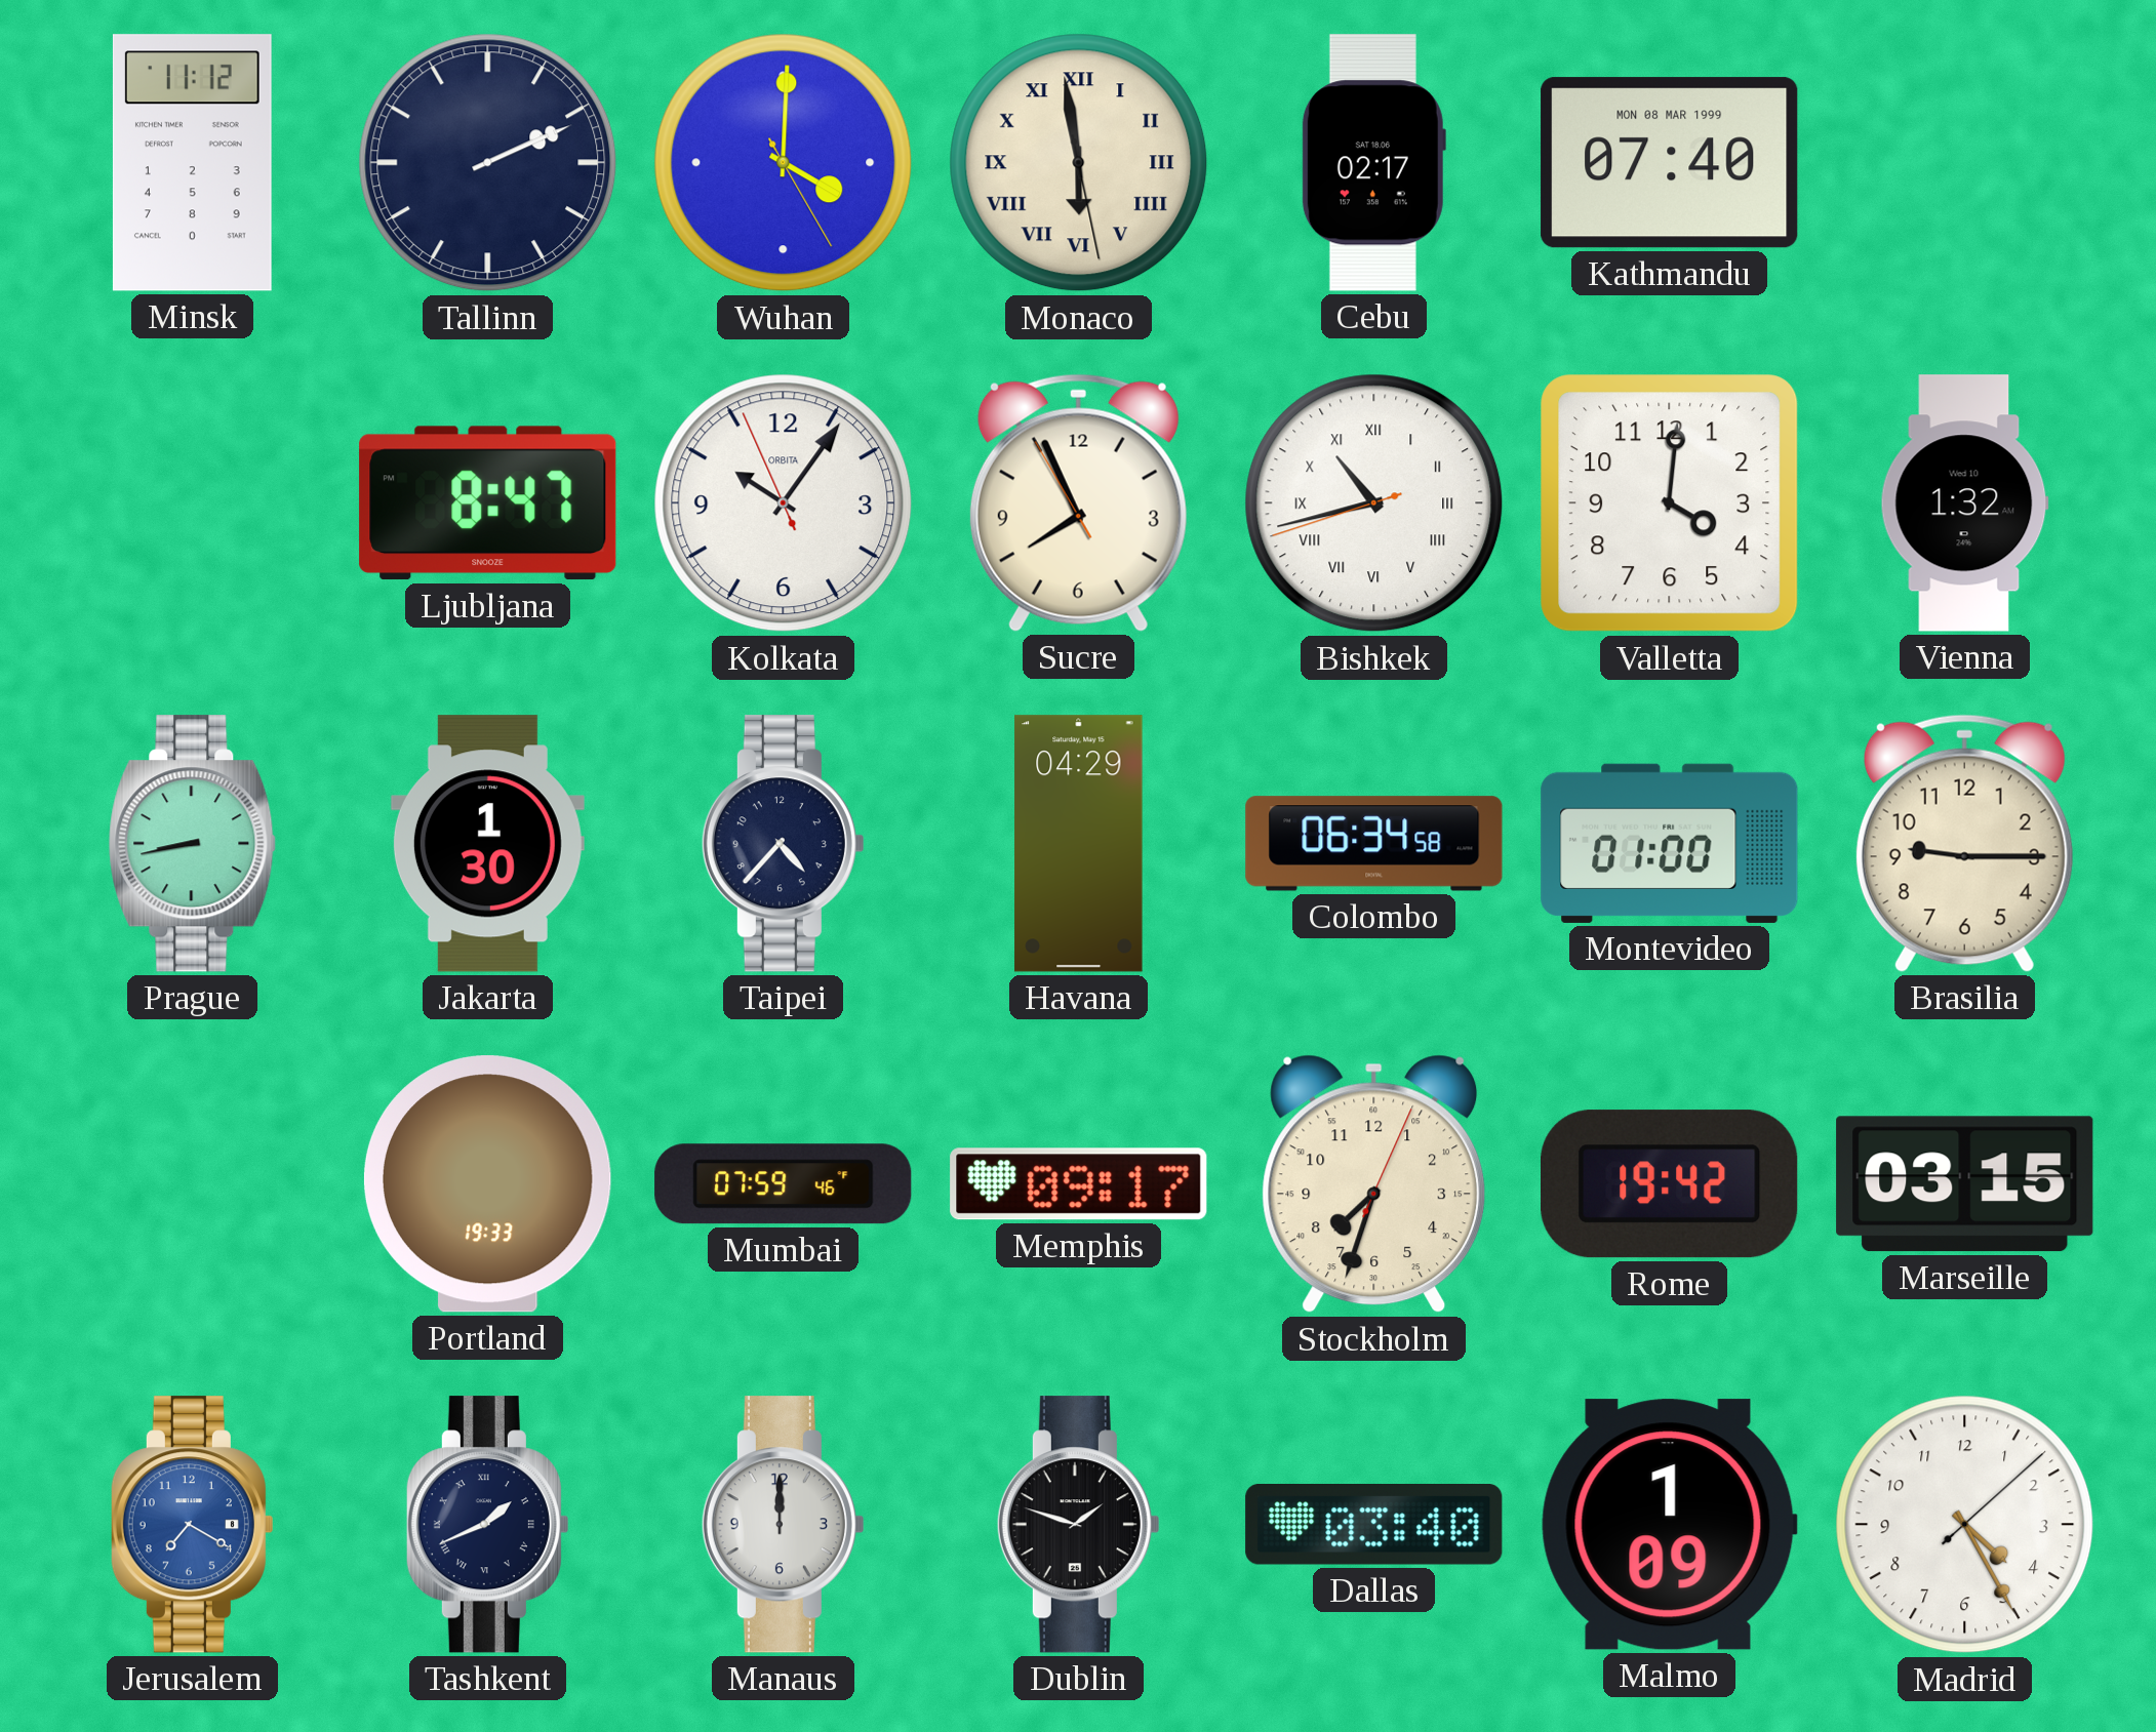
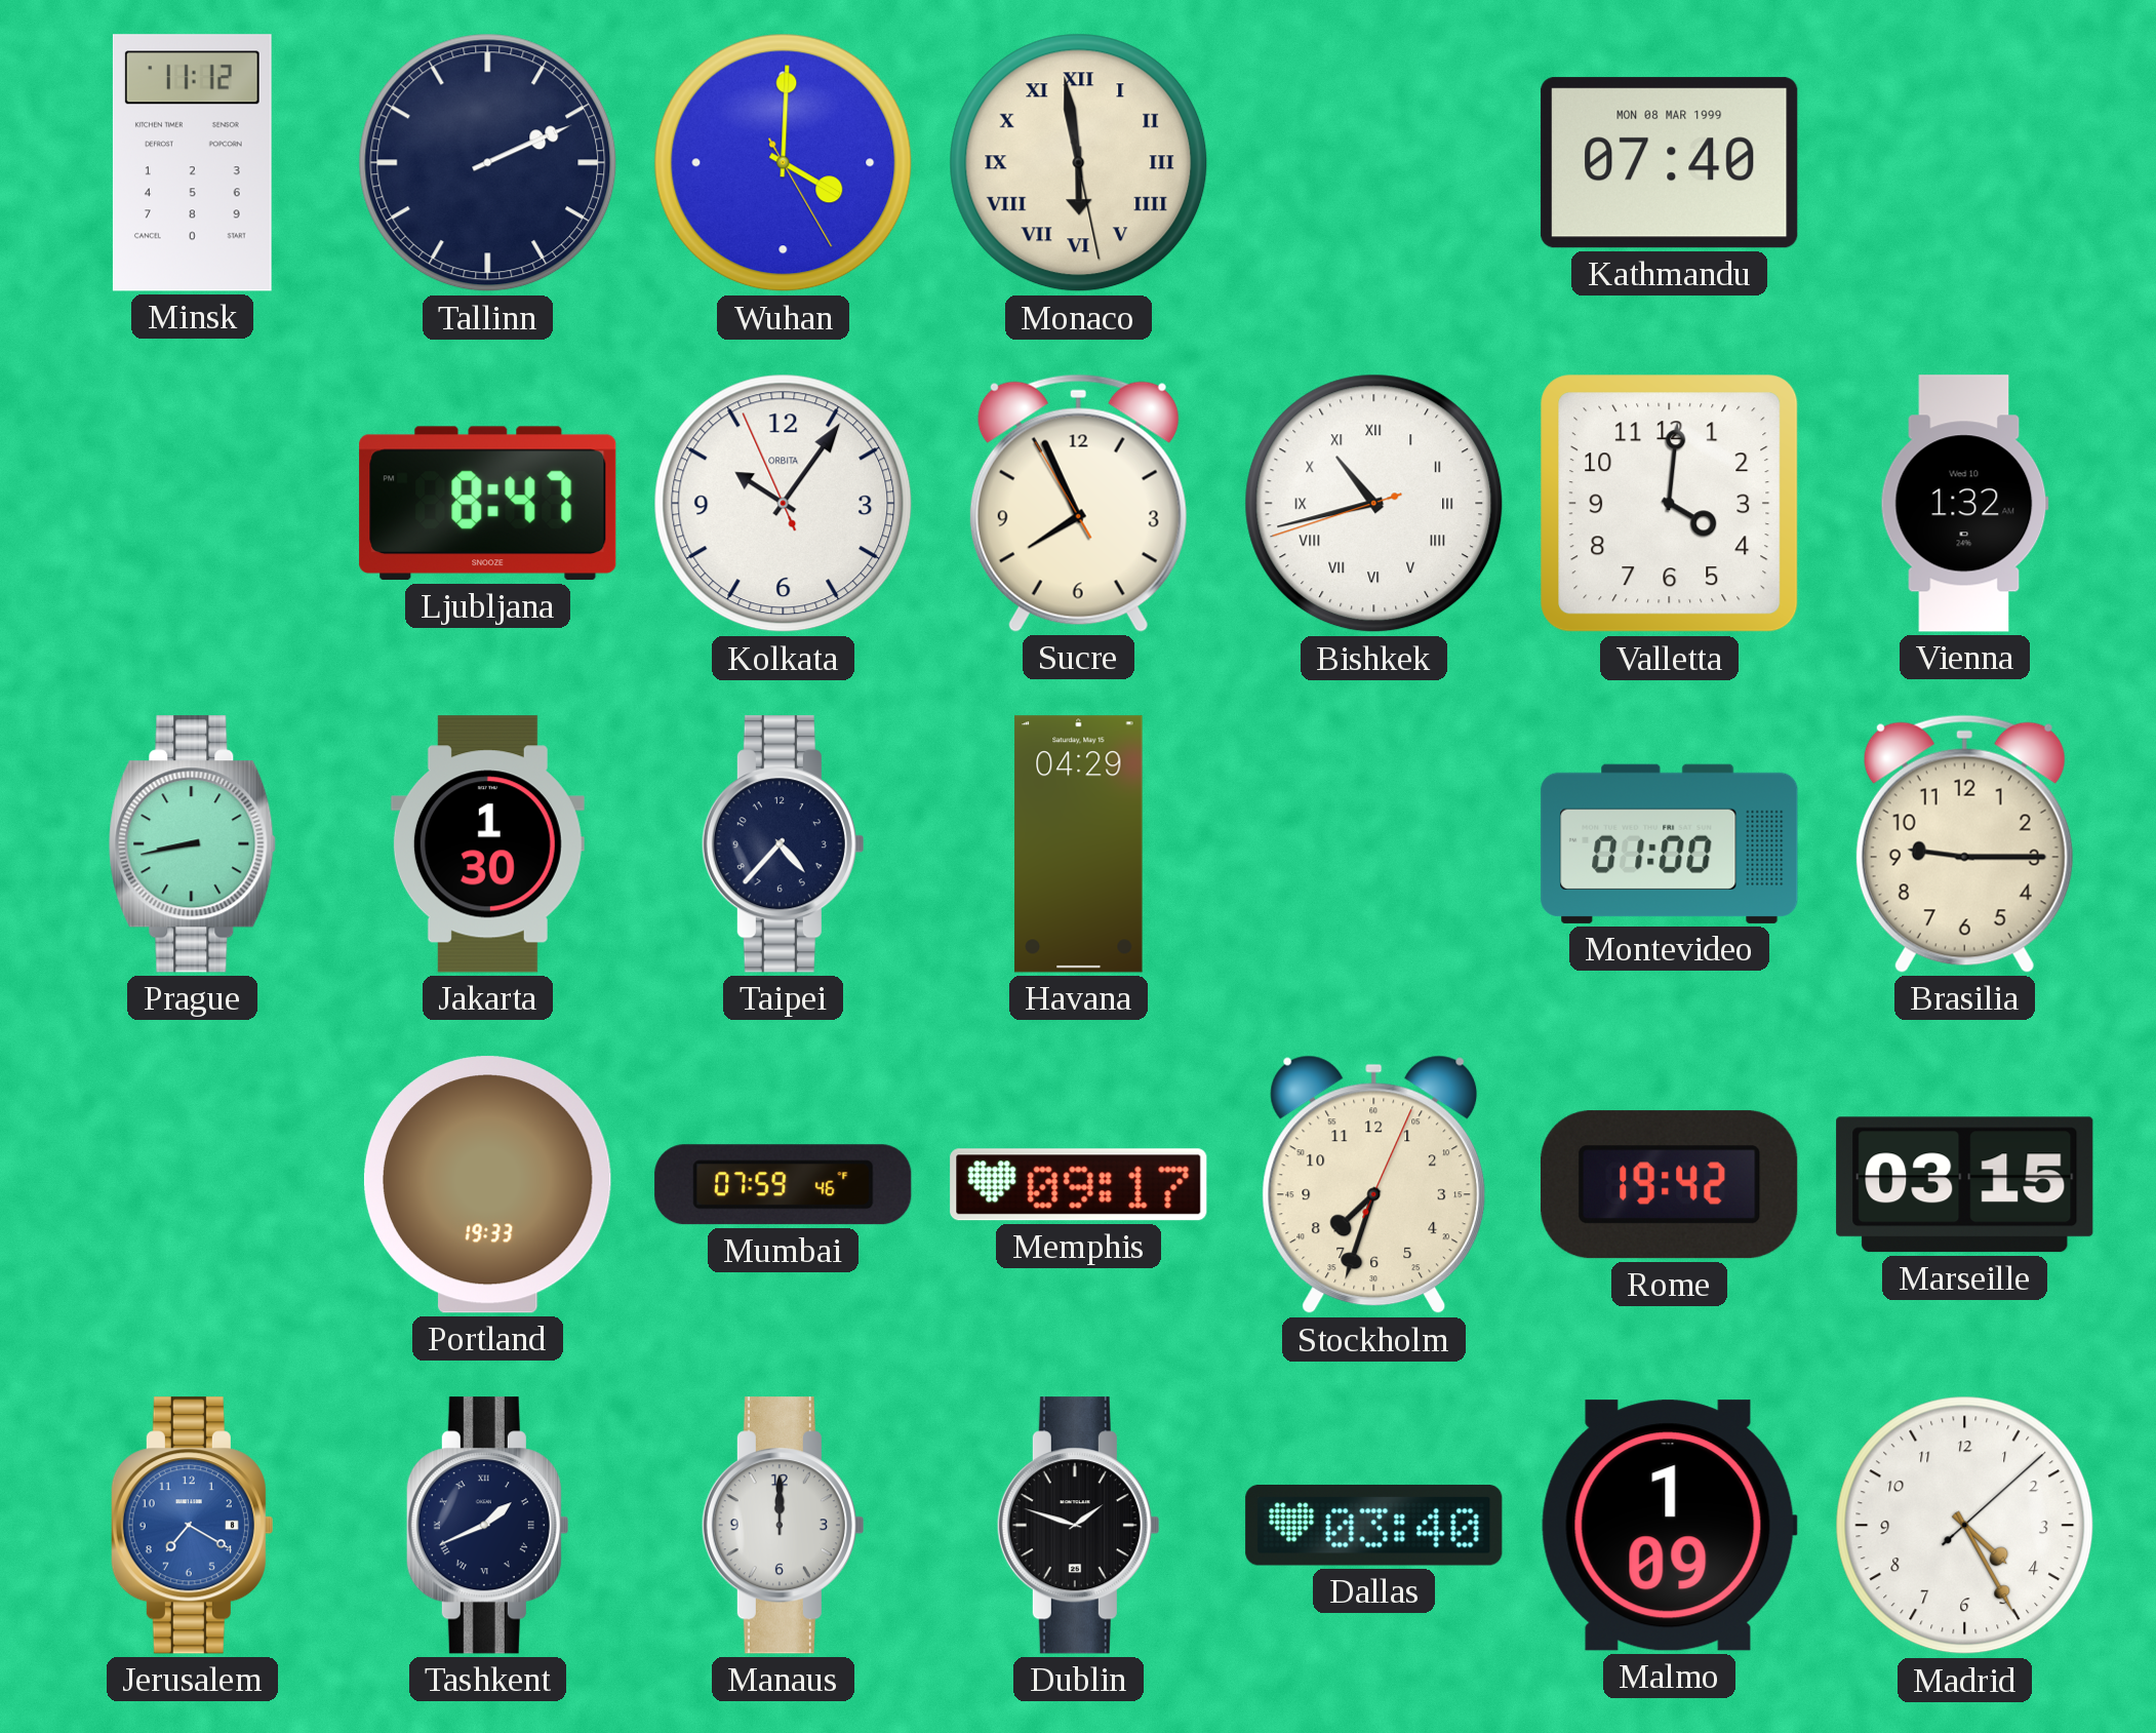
Cebu: 02:17 -> none (1373, 163)
Colombo: 06:34 -> none (1374, 844)
